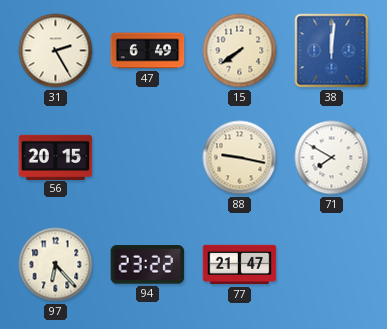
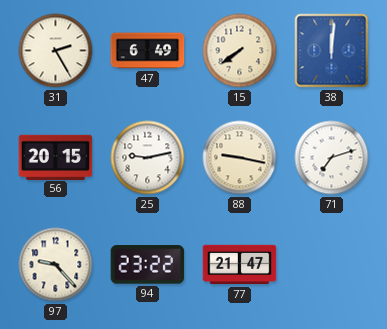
25: none -> 9:13 (148, 158)
71: 7:50 -> 7:12 (332, 158)
97: 6:23 -> 9:23 (56, 265)
